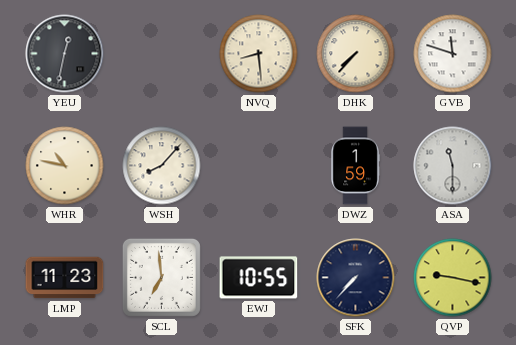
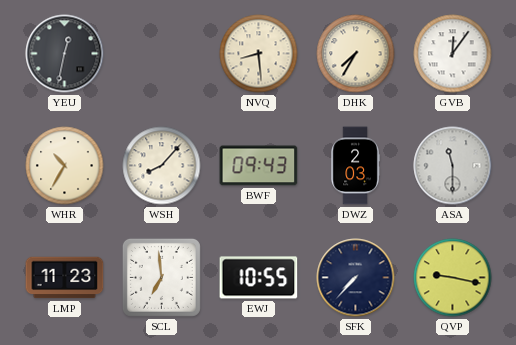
DHK: 7:37 -> 7:35 (356, 54)
GVB: 11:48 -> 12:06 (453, 54)
WHR: 10:47 -> 10:35 (65, 166)
BWF: none -> 09:43 (259, 166)
DWZ: 1:59 -> 2:03 (355, 166)
